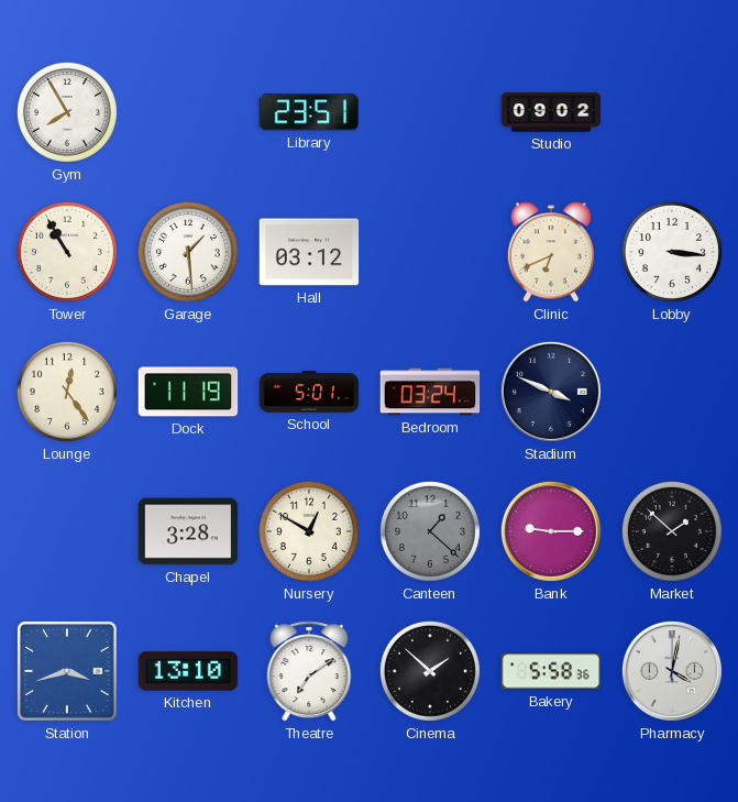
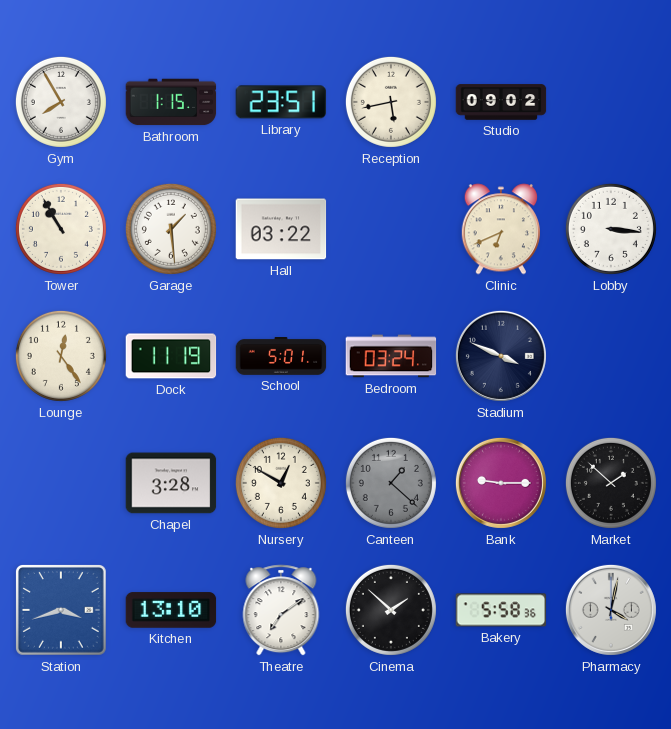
Bathroom: none -> 1:15 (171, 102)
Reception: none -> 5:43 (391, 102)
Hall: 03:12 -> 03:22 (281, 229)
